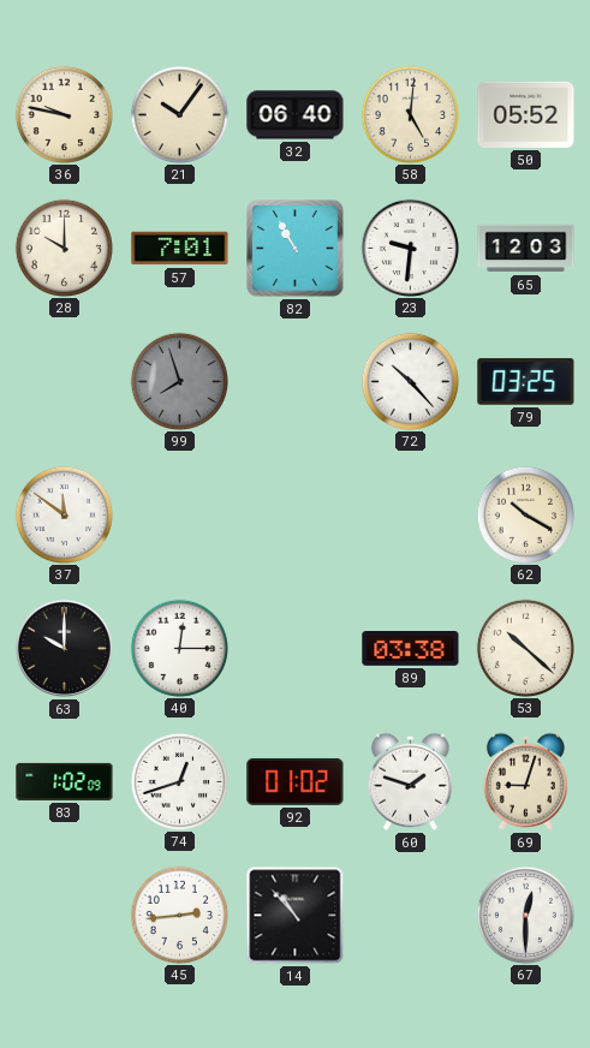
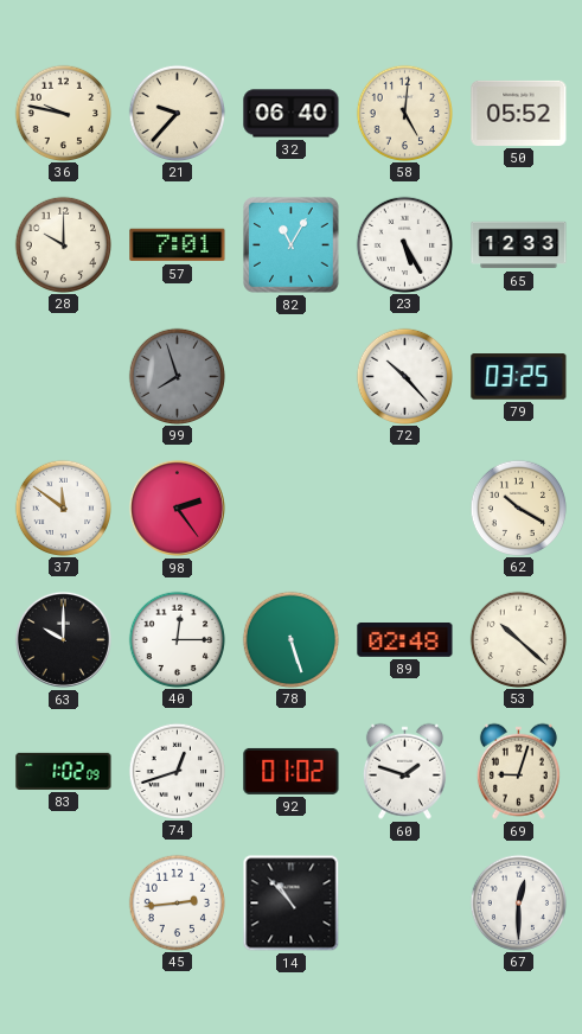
21: 10:06 -> 9:37 (177, 113)
82: 10:55 -> 11:05 (292, 245)
23: 9:31 -> 5:25 (404, 244)
65: 12:03 -> 12:33 (519, 245)
98: none -> 2:24 (177, 508)
78: none -> 5:27 (290, 639)
89: 03:38 -> 02:48 (405, 640)
